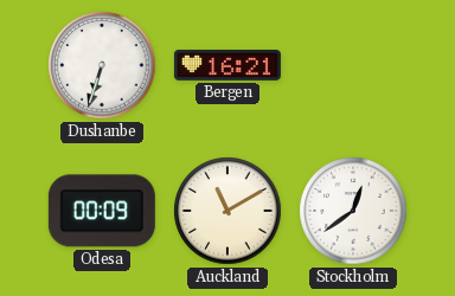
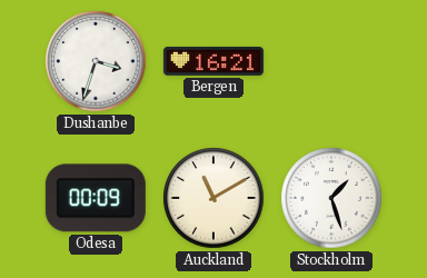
Dushanbe: 6:33 -> 3:33 (96, 61)
Stockholm: 12:39 -> 1:27 (331, 198)
